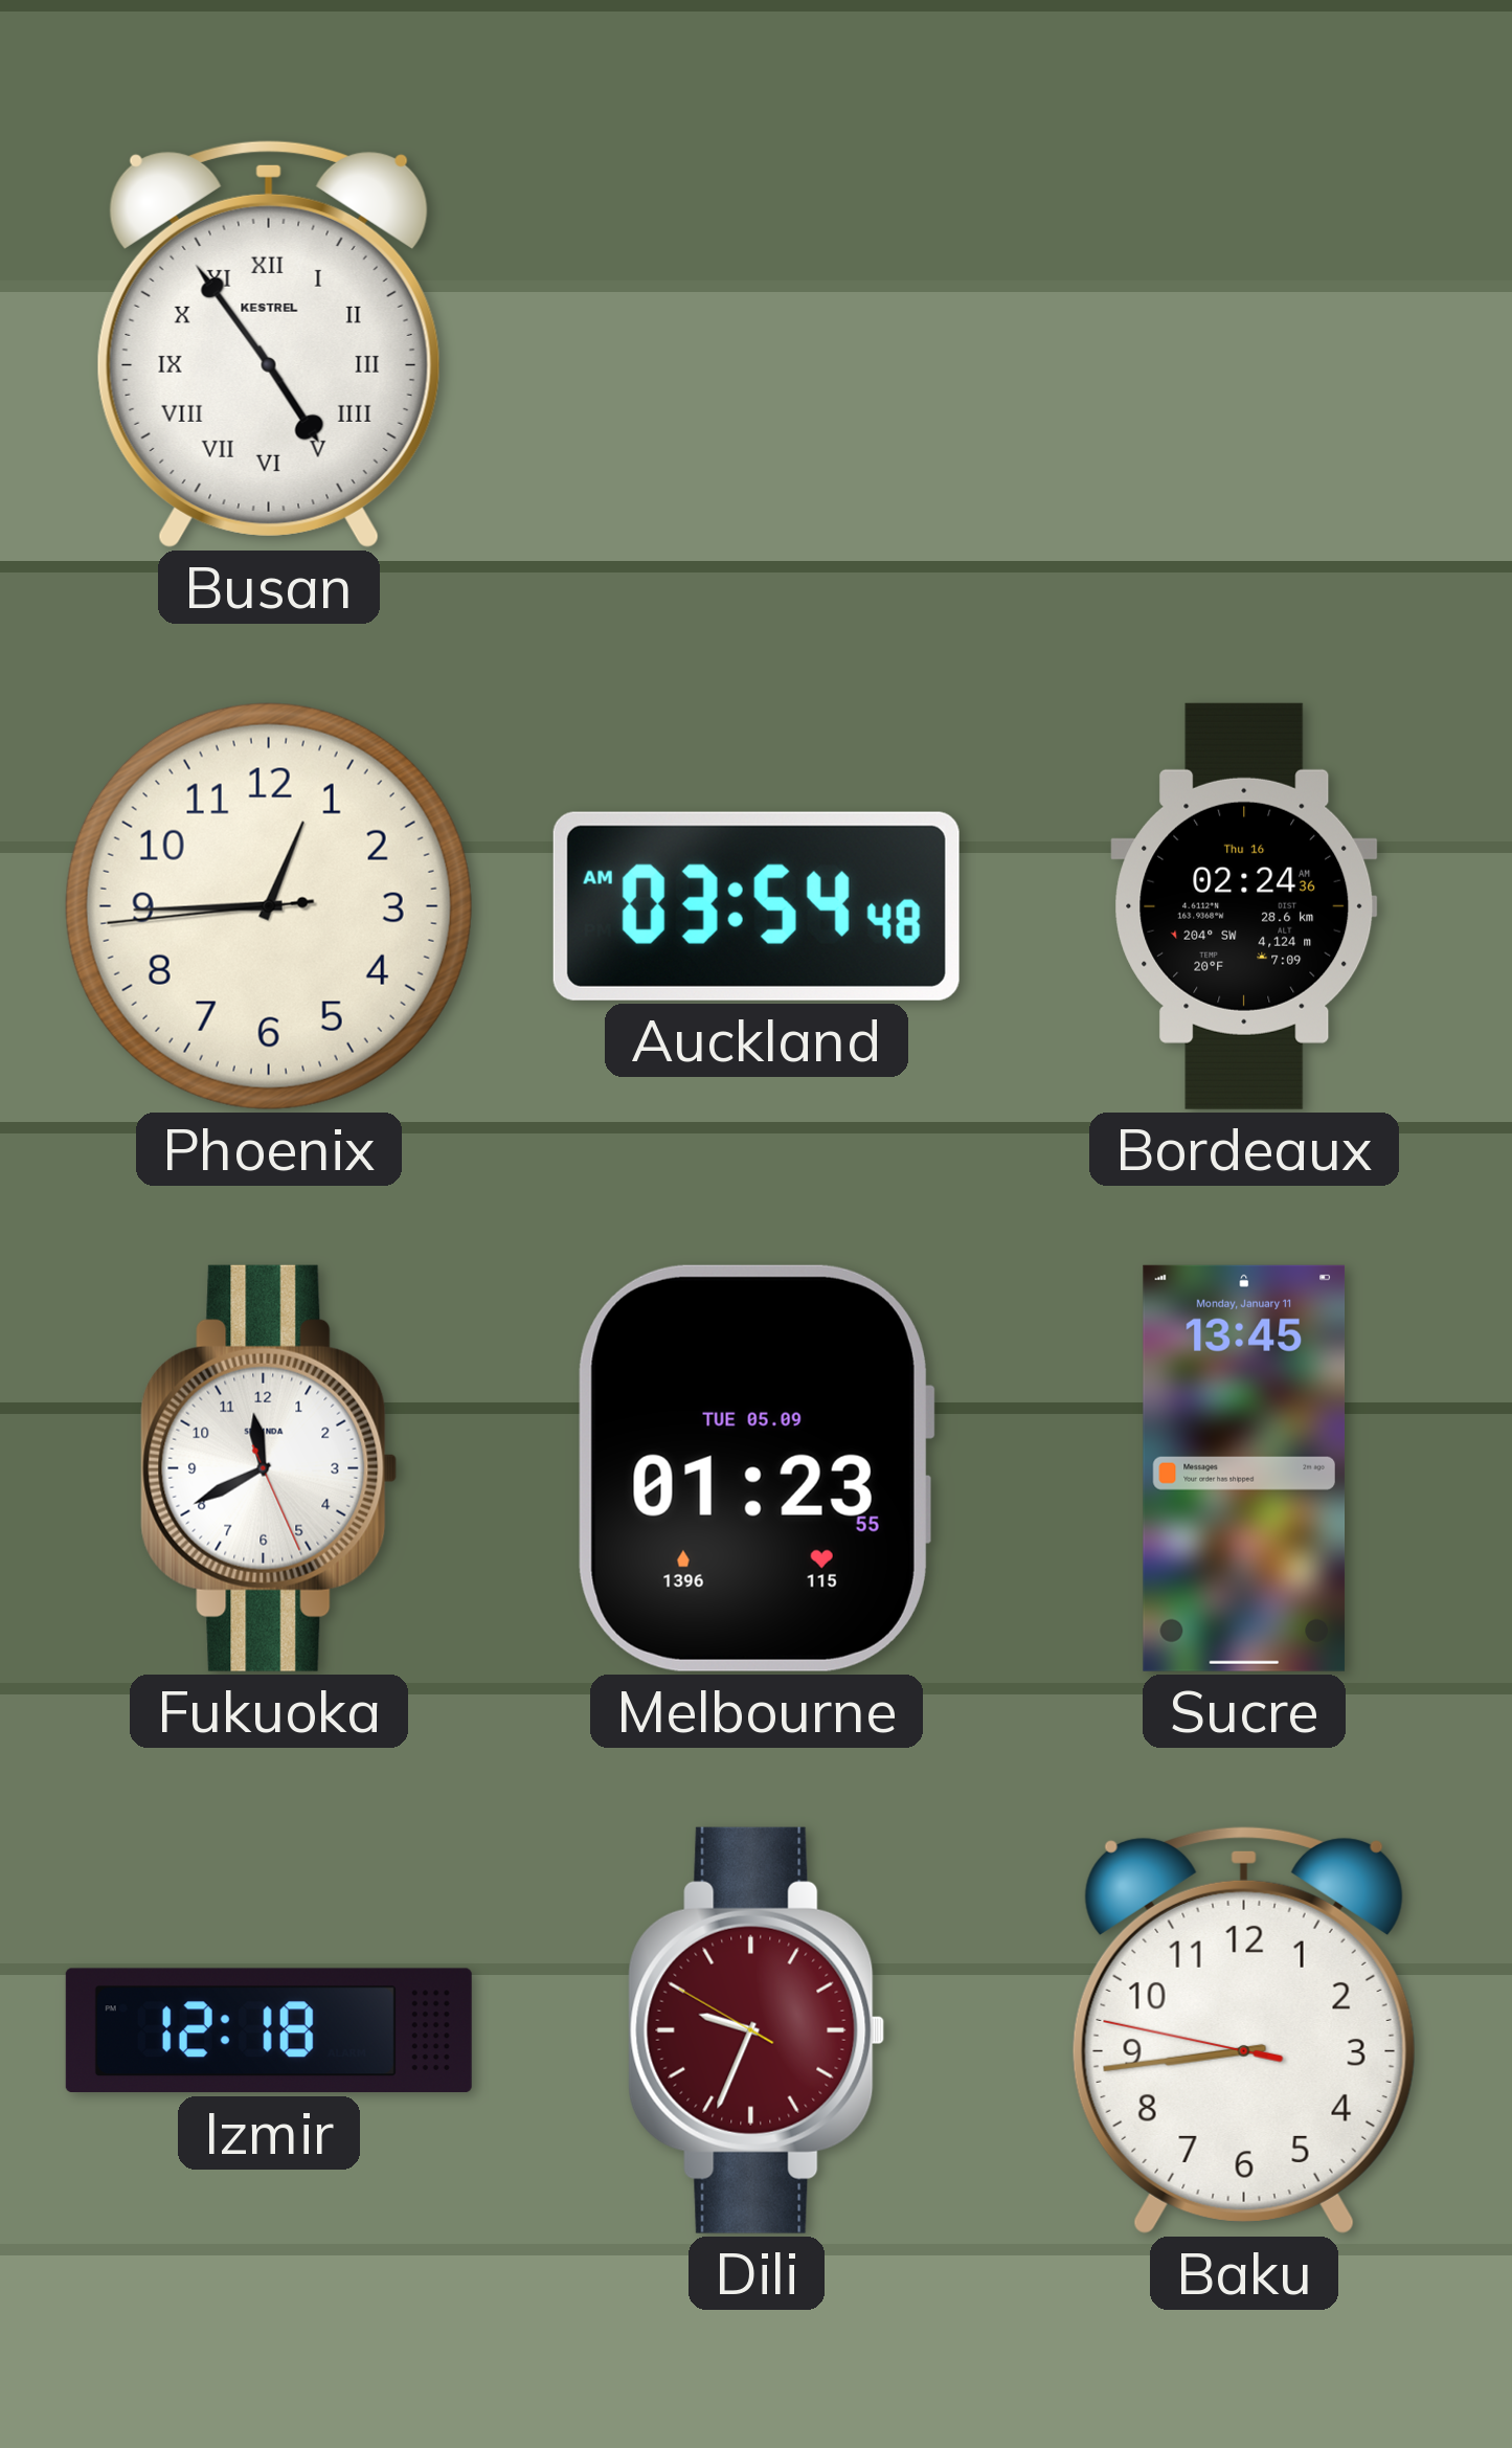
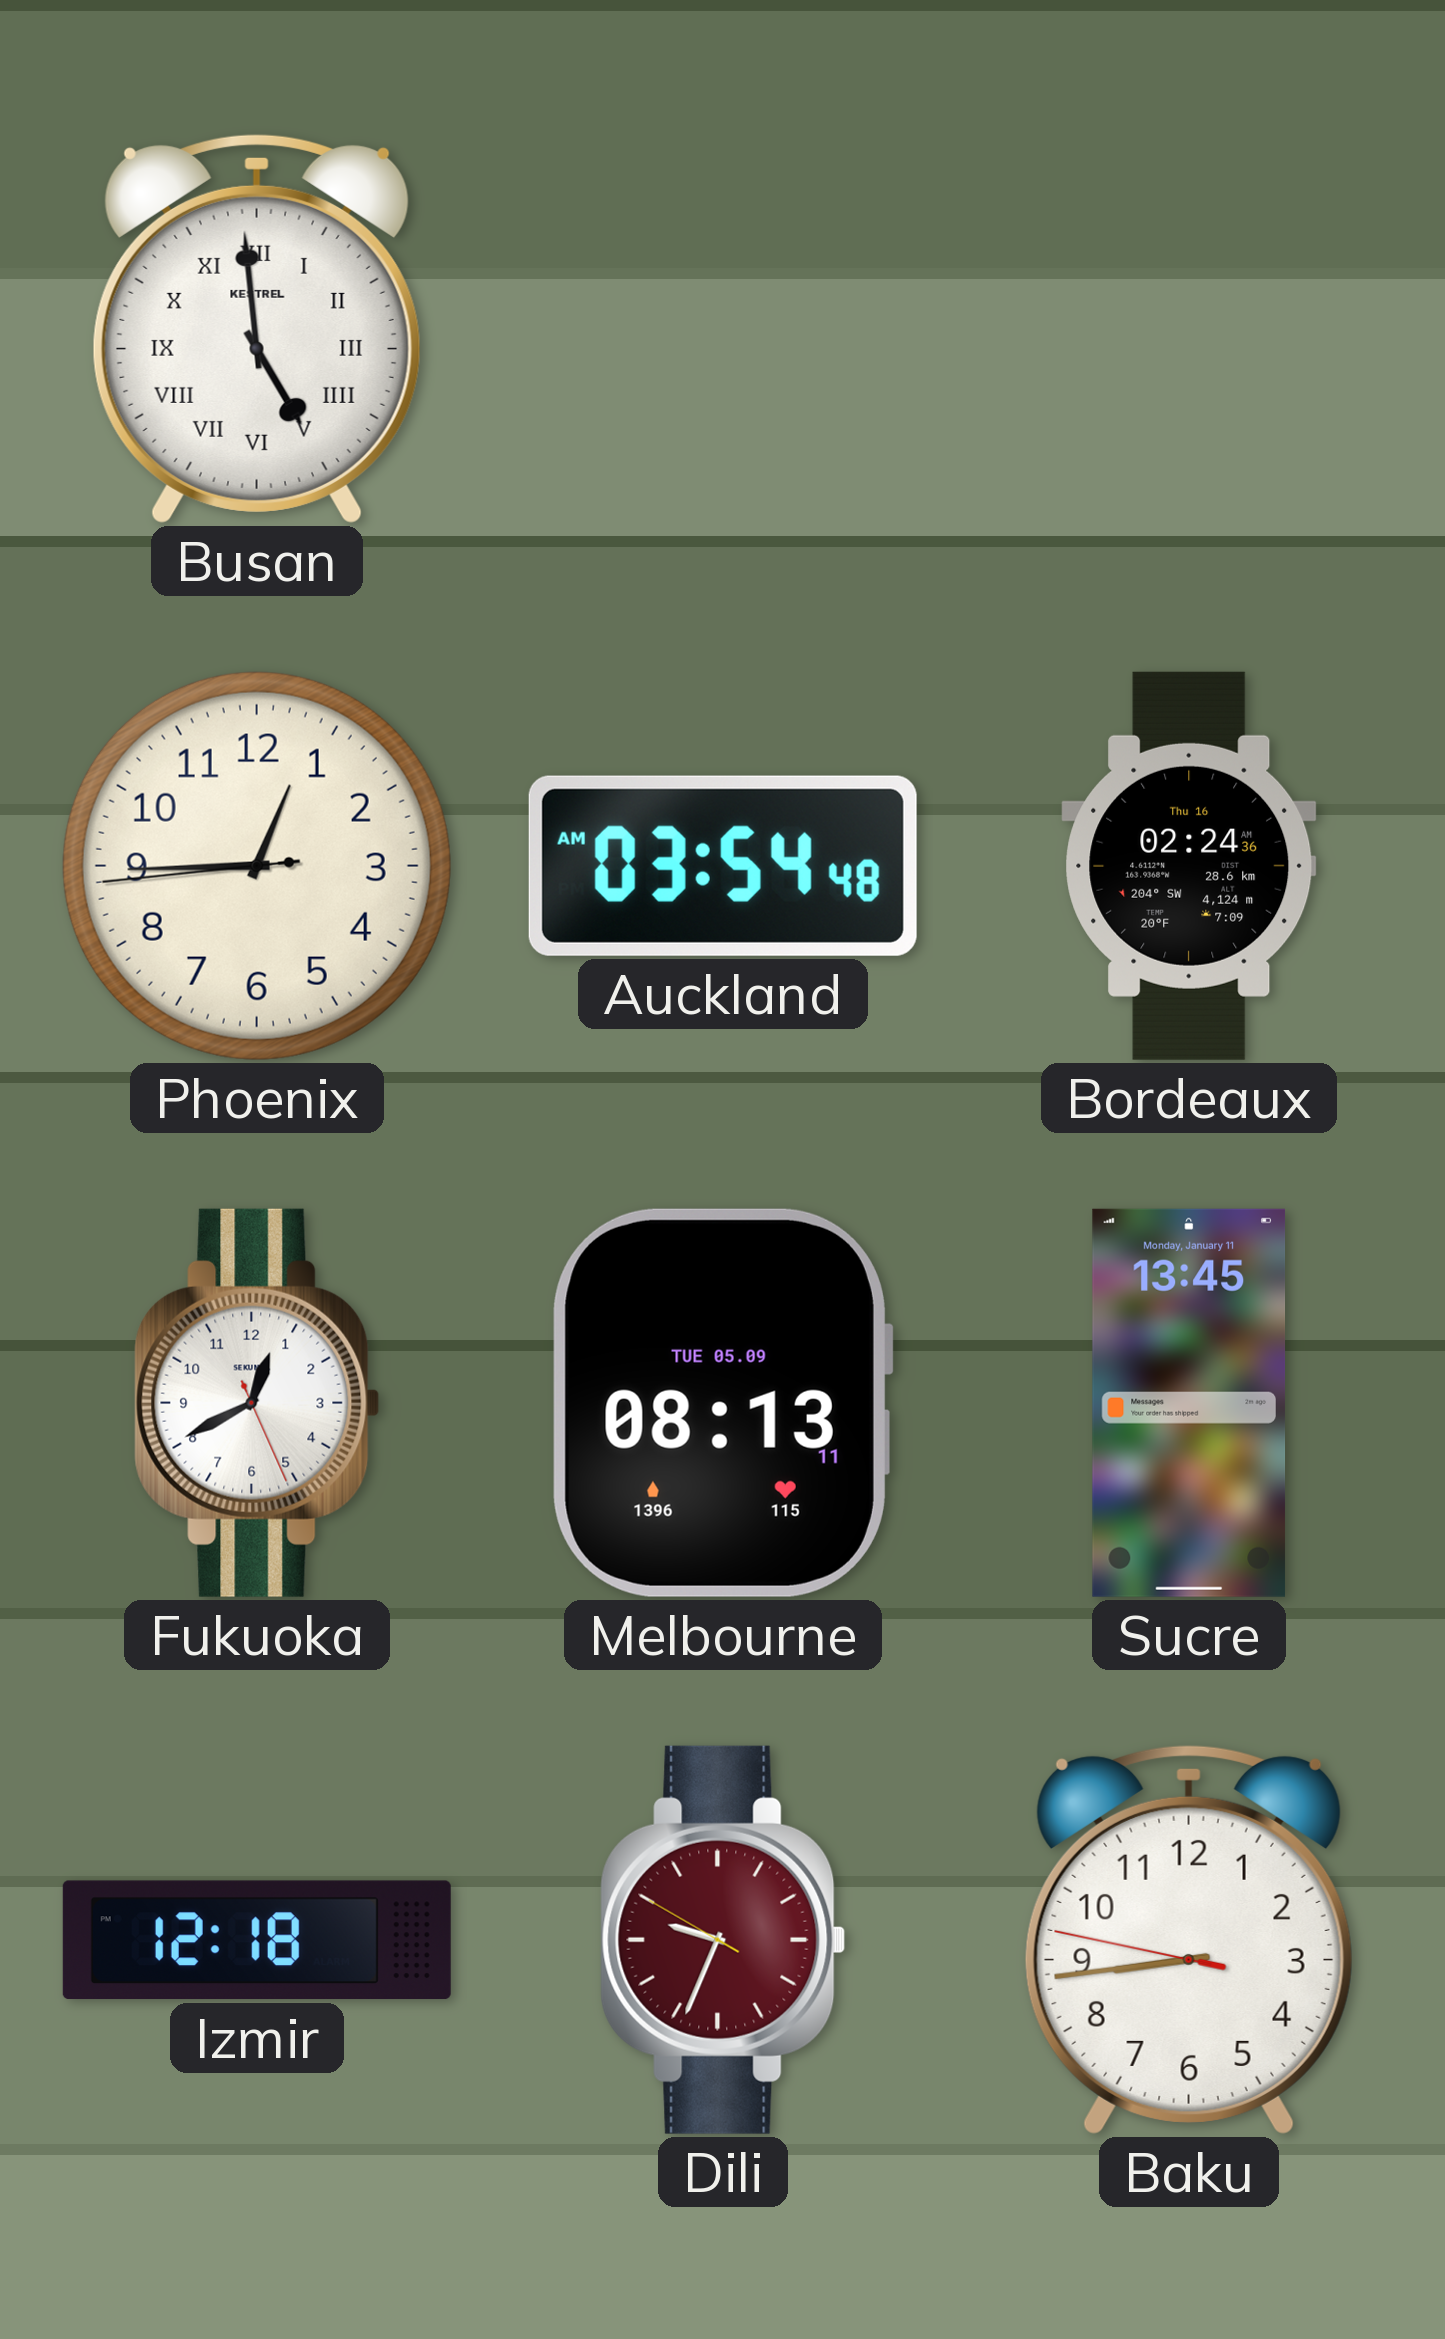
Busan: 4:54 -> 4:59 (257, 328)
Fukuoka: 11:40 -> 12:40 (257, 1403)
Melbourne: 01:23 -> 08:13 (723, 1403)
